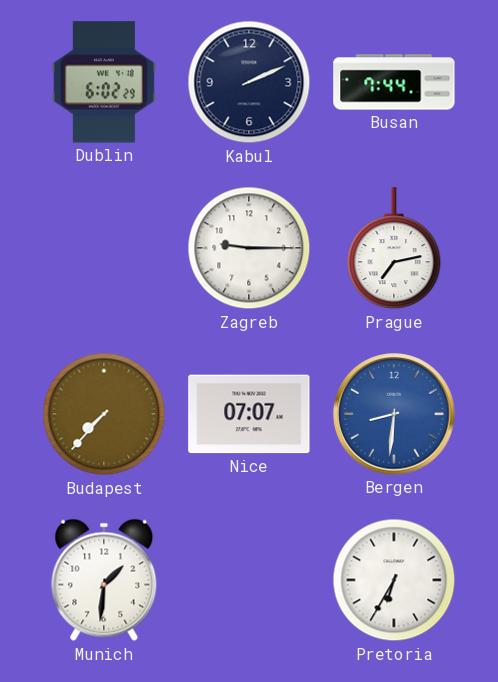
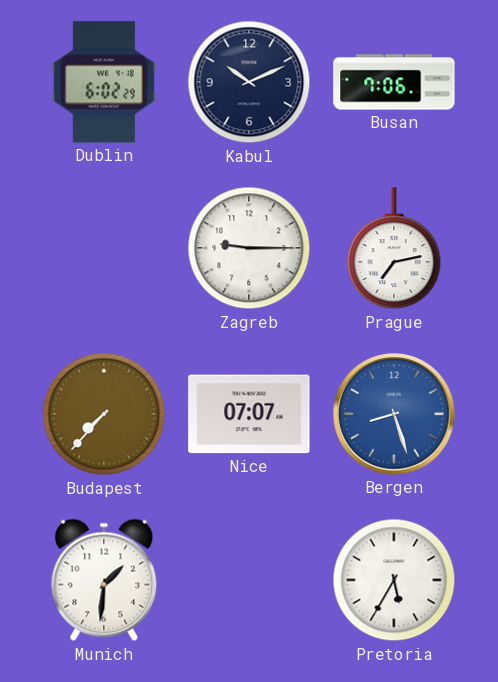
Kabul: 2:11 -> 10:11 (249, 82)
Busan: 7:44 -> 7:06 (394, 82)
Bergen: 8:31 -> 8:27 (394, 414)
Pretoria: 6:35 -> 5:35 (394, 580)
